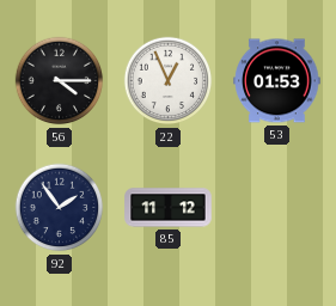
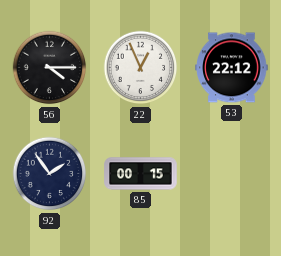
53: 01:53 -> 22:12 (232, 68)
85: 11:12 -> 00:15 (141, 174)
